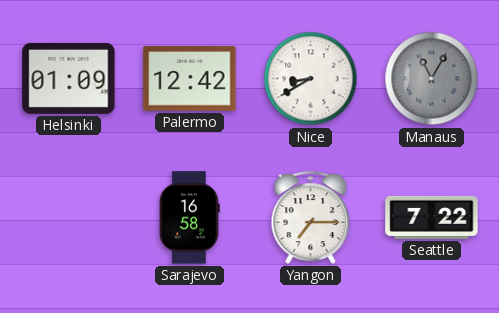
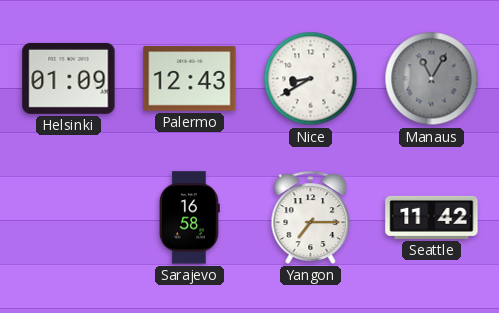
Palermo: 12:42 -> 12:43 (190, 79)
Seattle: 7:22 -> 11:42 (432, 217)
